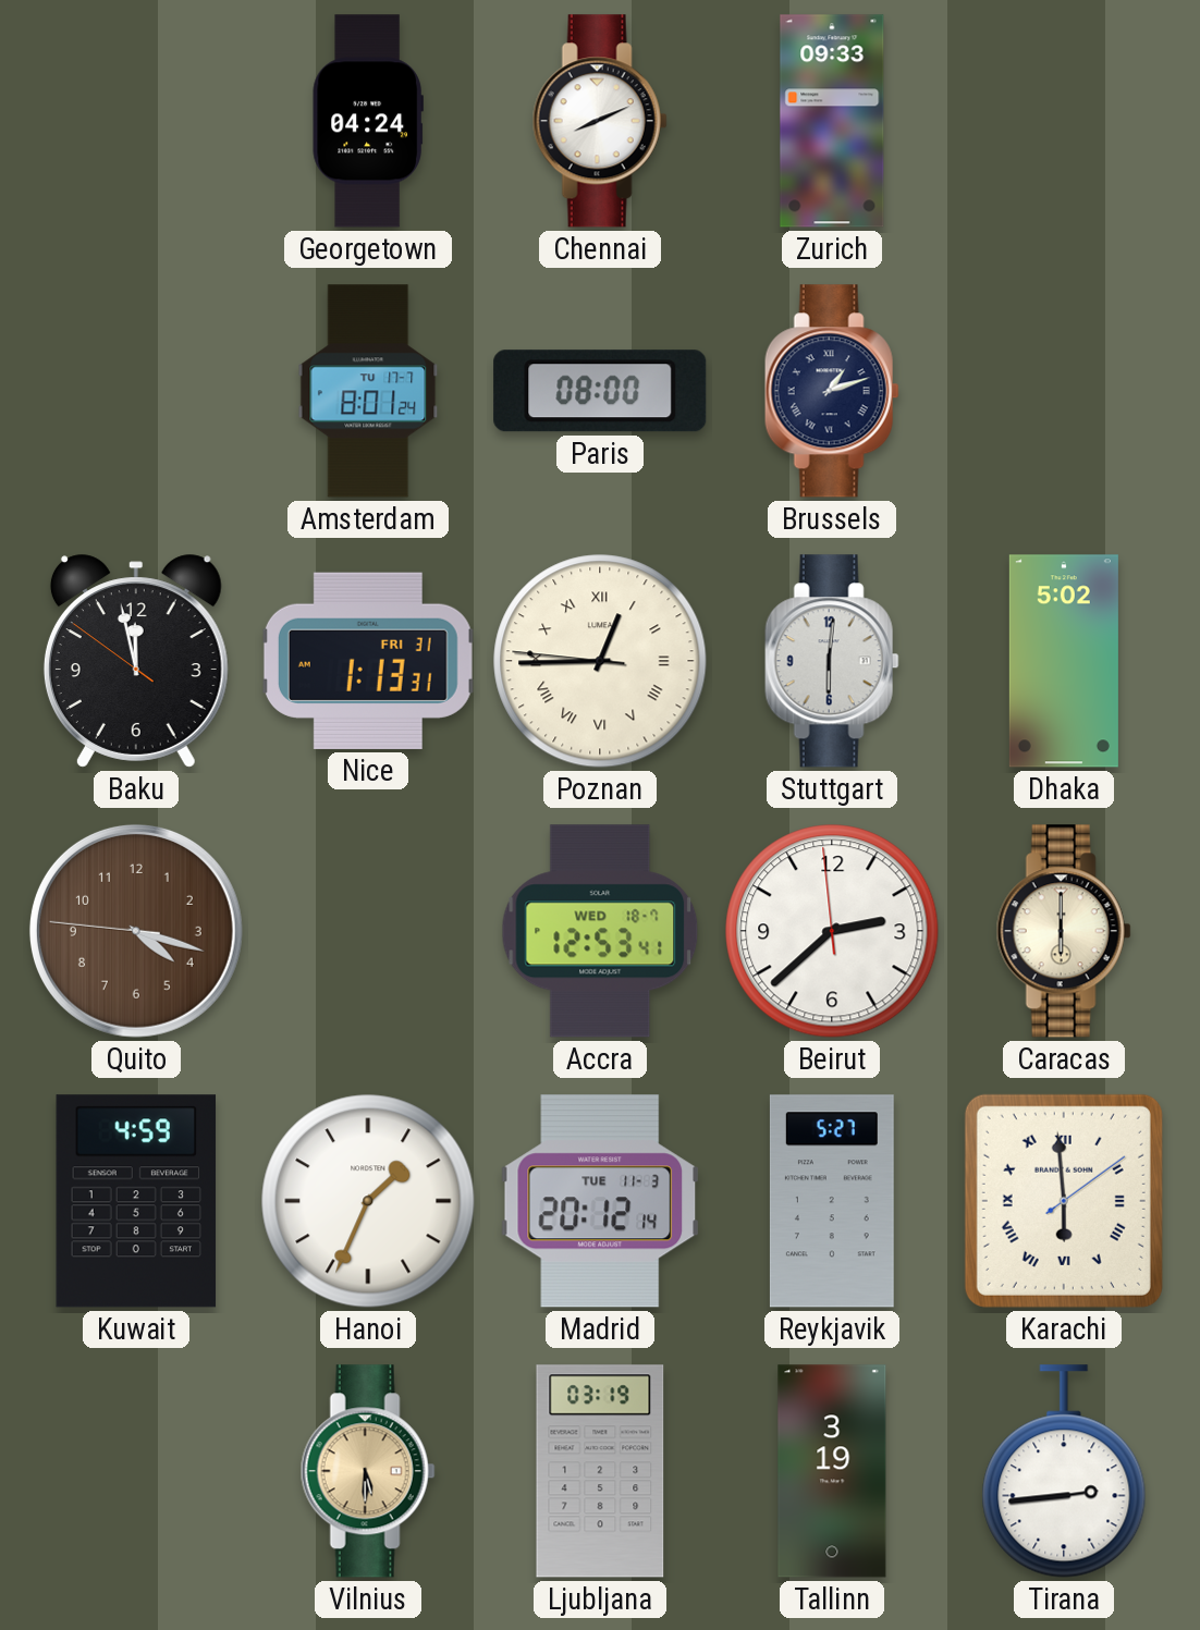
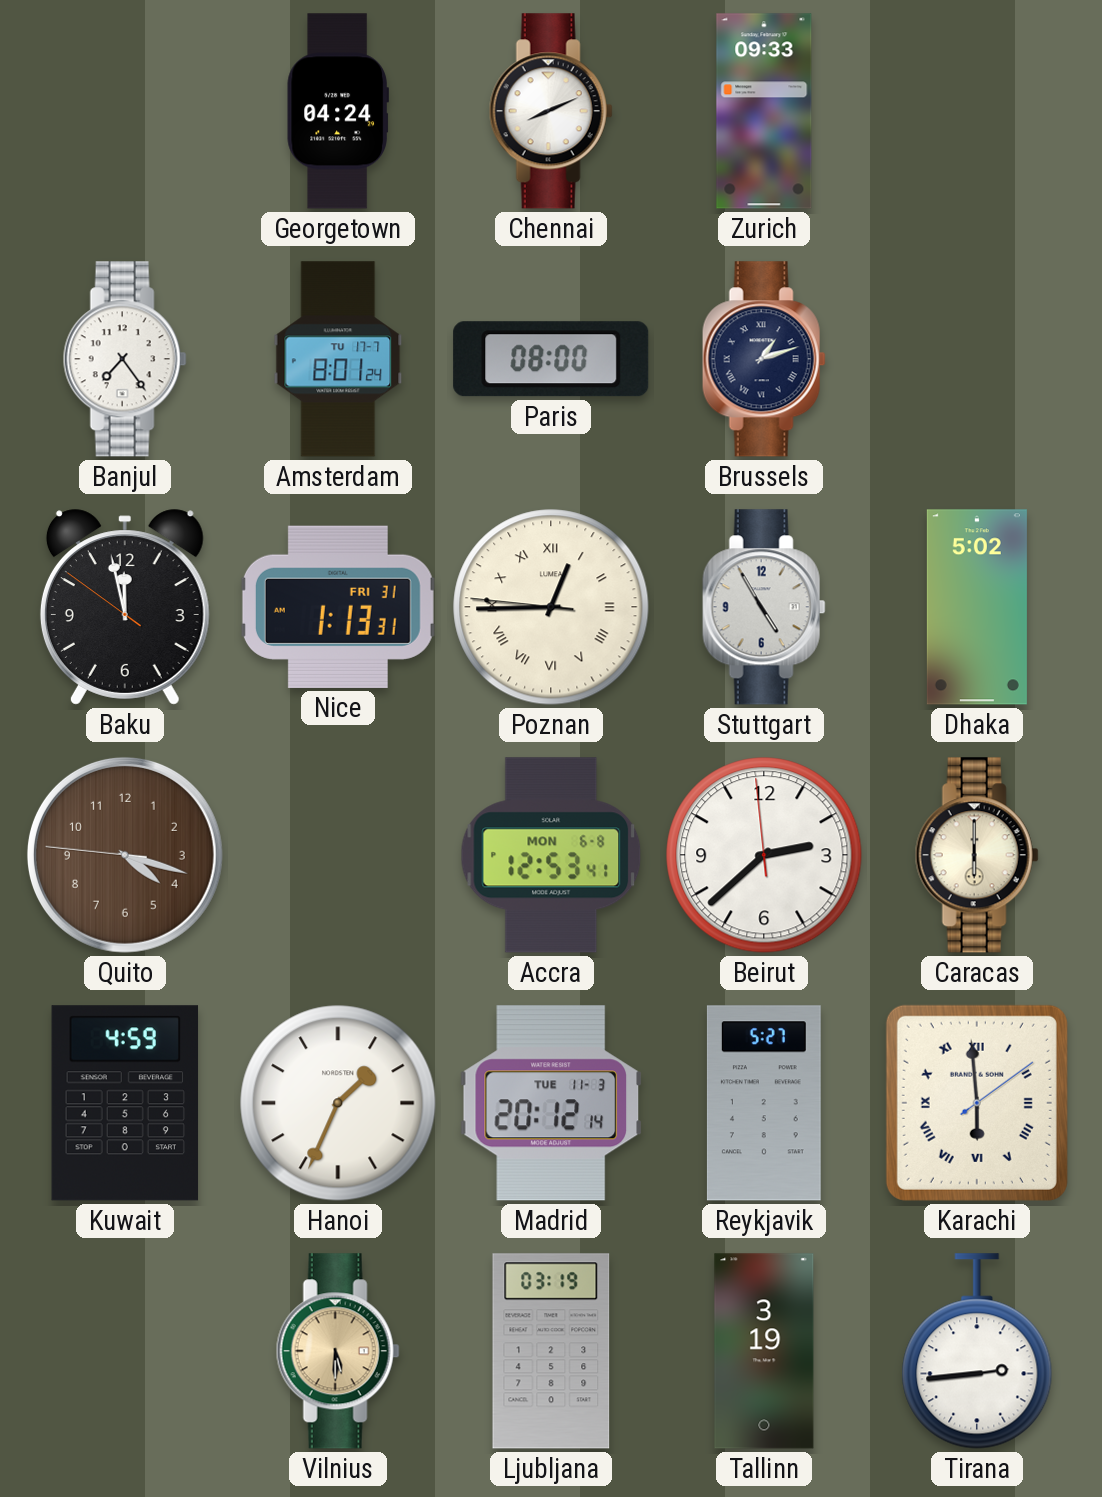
Banjul: none -> 7:24 (125, 359)
Stuttgart: 6:01 -> 4:55 (764, 607)
Accra date: WED 18-7 -> MON 6-8 (551, 855)
